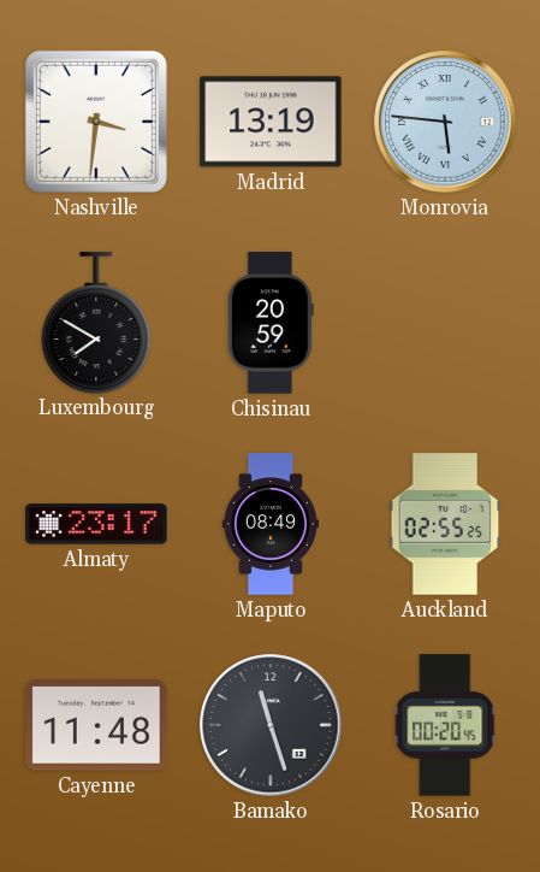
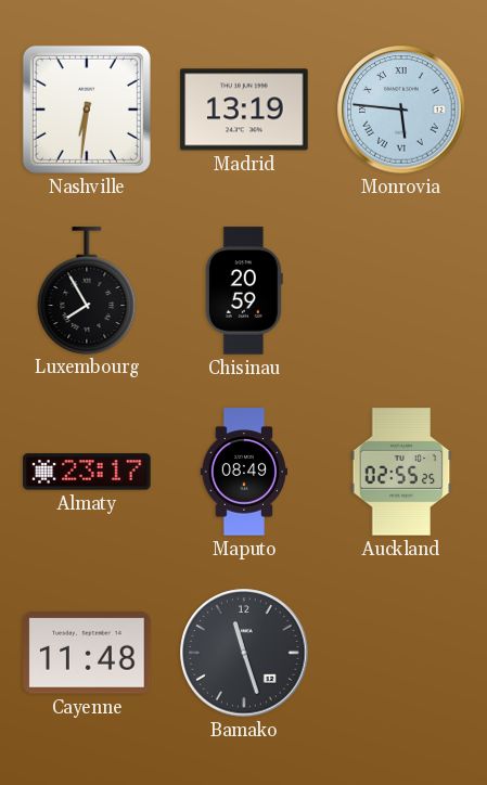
Nashville: 3:31 -> 6:31 (87, 110)
Luxembourg: 7:50 -> 7:55 (87, 291)
Rosario: 00:20 -> none (446, 725)
